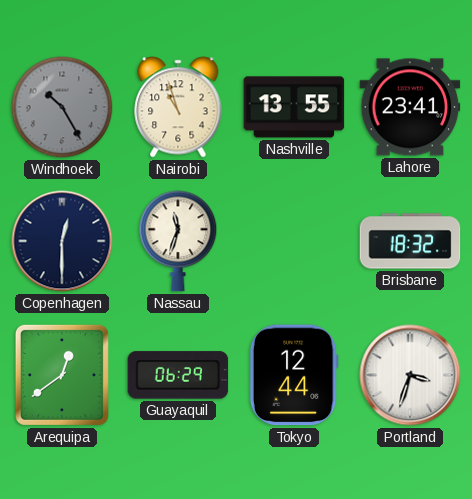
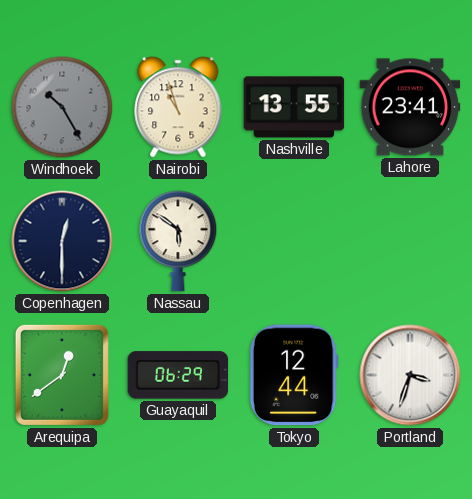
Nassau: 11:33 -> 5:51 (178, 241)
Brisbane: 18:32 -> none (410, 241)
